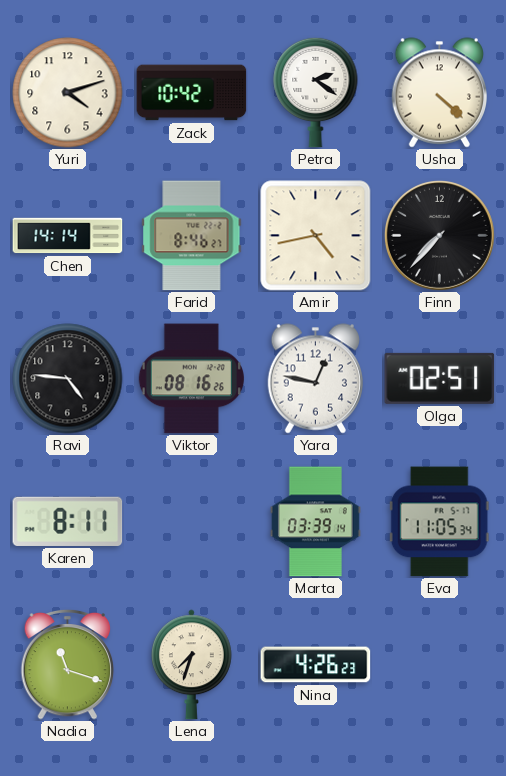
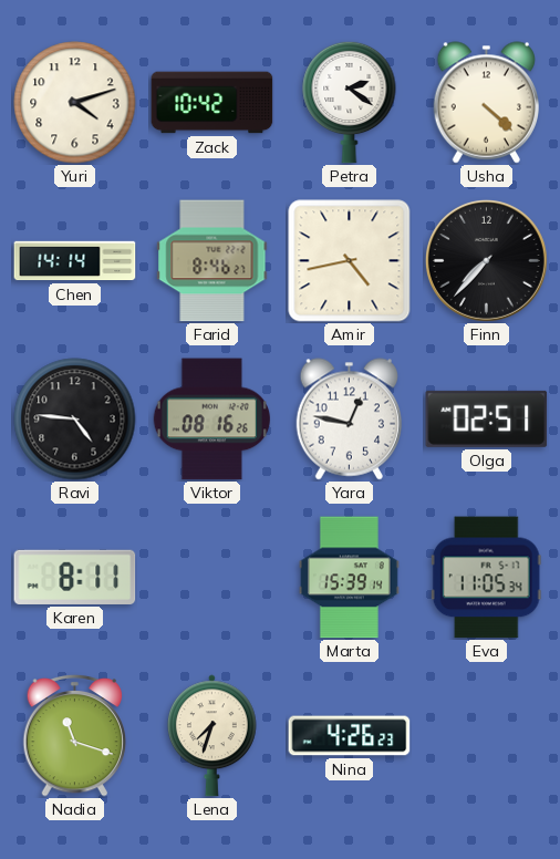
Marta: 03:39 -> 15:39 (349, 578)
